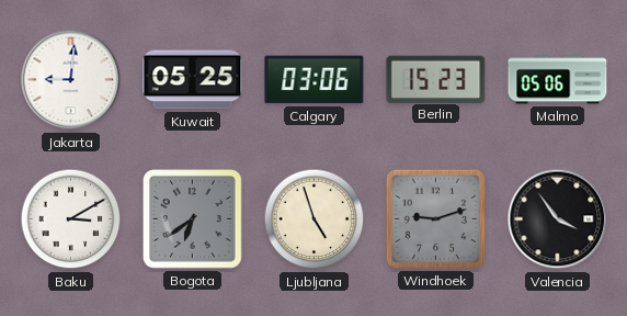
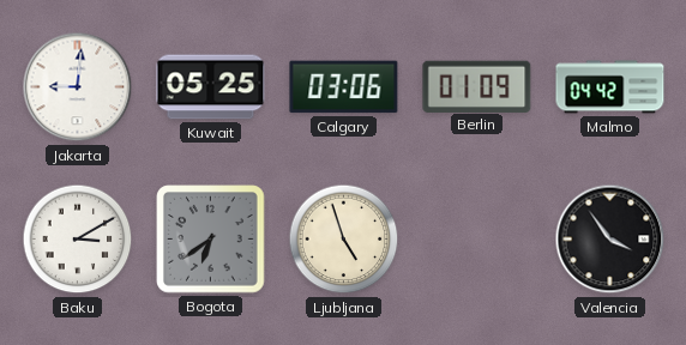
Berlin: 15:23 -> 01:09 (477, 86)
Malmo: 05:06 -> 04:42 (610, 87)
Windhoek: 9:12 -> none (435, 218)
